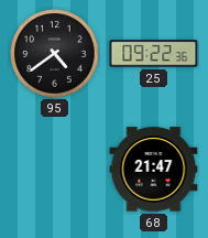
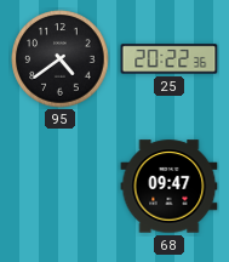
25: 09:22 -> 20:22 (170, 59)
68: 21:47 -> 09:47 (170, 187)
